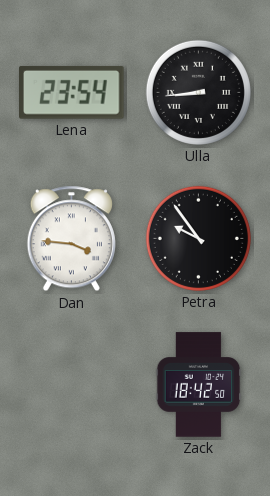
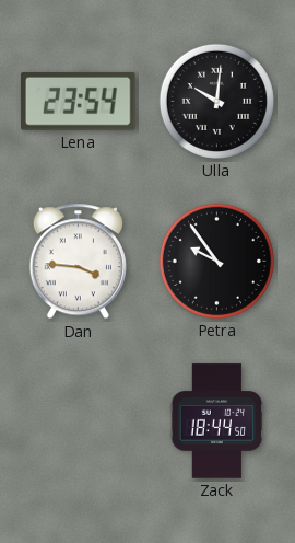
Ulla: 8:44 -> 10:01 (216, 101)
Zack: 18:42 -> 18:44 (217, 421)
